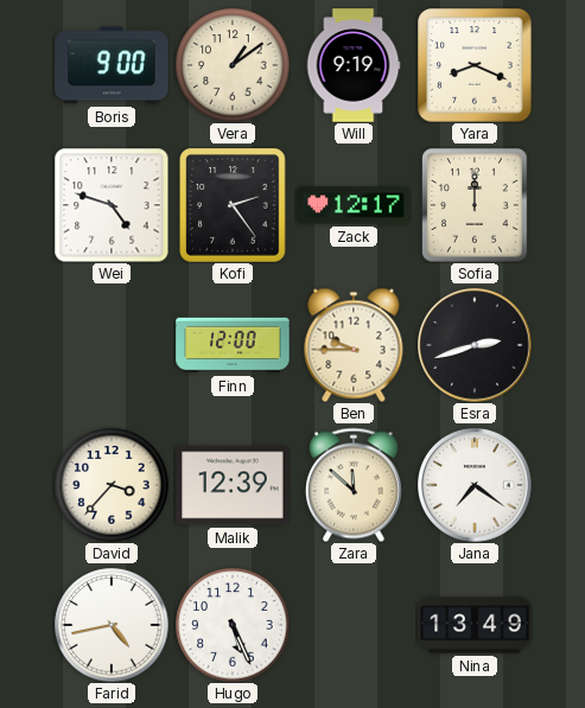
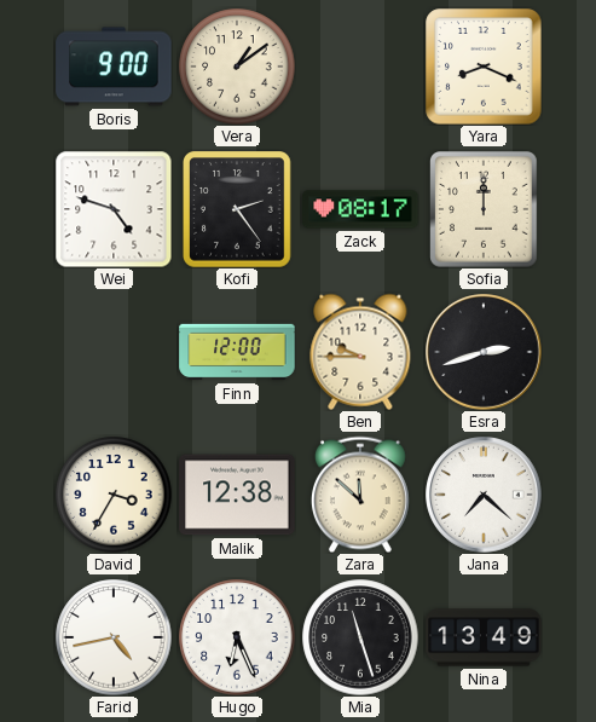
Will: 9:19 -> none (354, 65)
Zack: 12:17 -> 08:17 (360, 209)
David: 3:37 -> 3:35 (114, 495)
Malik: 12:39 -> 12:38 (237, 495)
Jana: 7:21 -> 7:22 (484, 495)
Hugo: 5:26 -> 6:26 (237, 637)
Mia: none -> 11:27 (360, 637)
